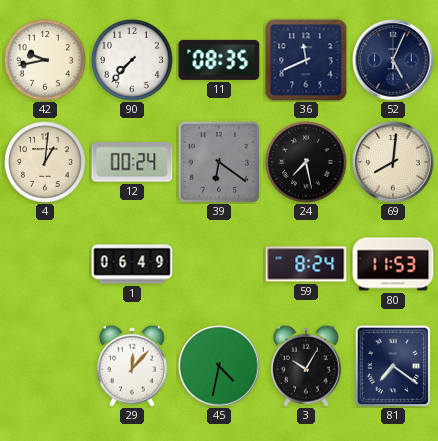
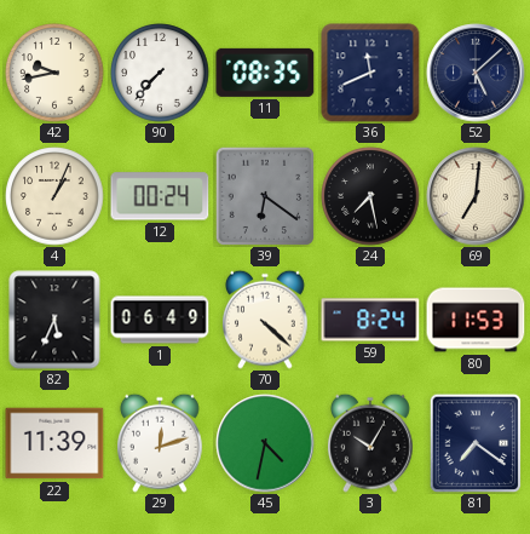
52: 5:04 -> 5:08 (476, 73)
4: 1:01 -> 1:04 (54, 196)
69: 8:01 -> 7:01 (476, 196)
82: none -> 5:34 (54, 320)
70: none -> 4:22 (266, 320)
22: none -> 11:39 (54, 443)
29: 12:07 -> 12:12 (161, 443)
